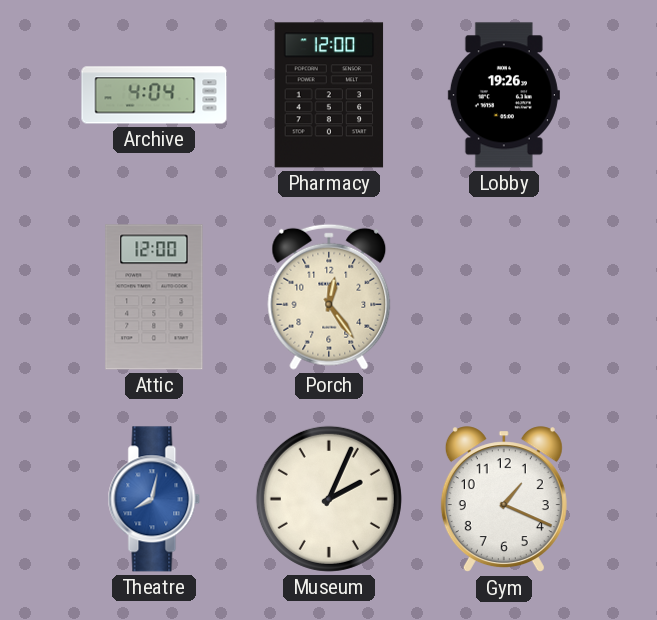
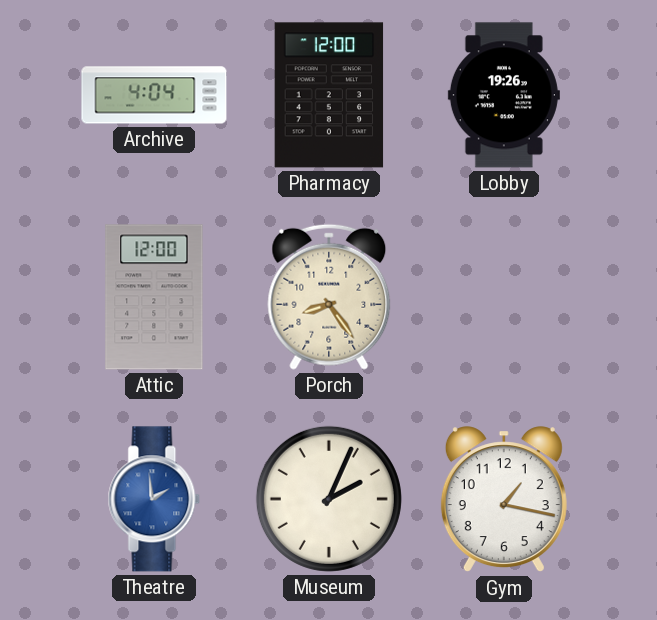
Porch: 12:24 -> 8:24 (329, 297)
Theatre: 8:02 -> 1:59 (154, 499)
Gym: 1:19 -> 1:17 (504, 500)
